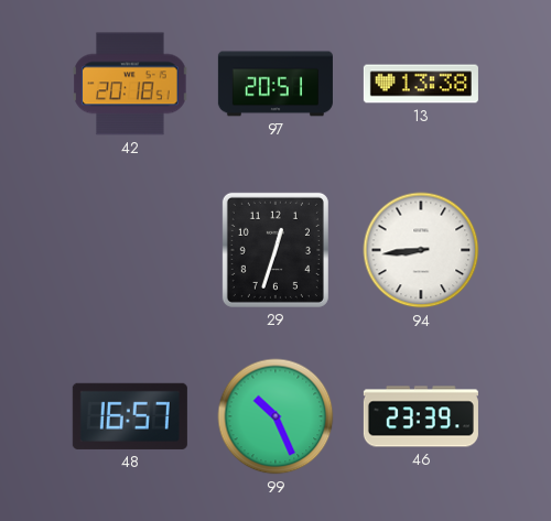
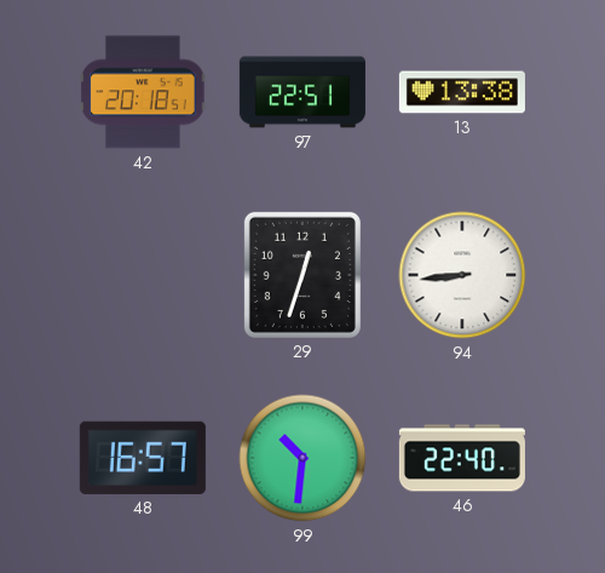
97: 20:51 -> 22:51 (302, 92)
99: 10:26 -> 10:31 (302, 458)
46: 23:39 -> 22:40 (462, 458)
